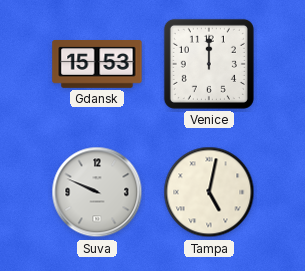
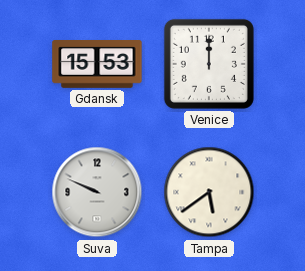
Tampa: 5:02 -> 5:39 (209, 192)
